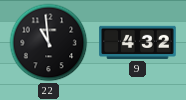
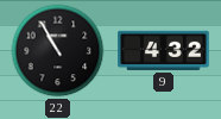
22: 10:59 -> 10:55 (58, 51)
